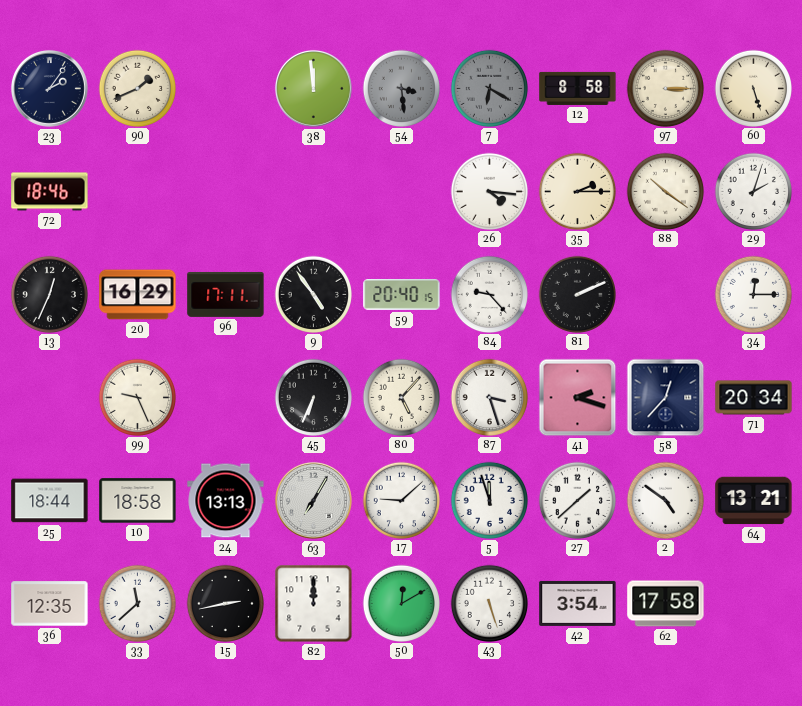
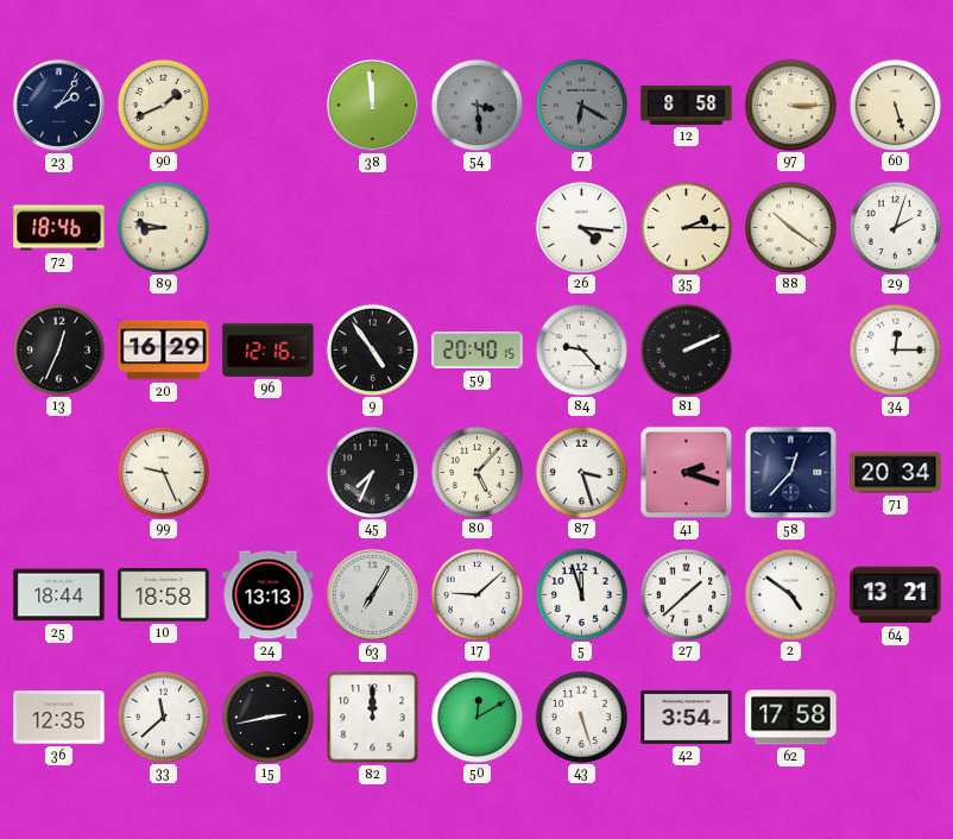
89: none -> 8:47 (163, 227)
96: 17:11 -> 12:16 (269, 349)
45: 6:34 -> 7:34 (372, 472)
